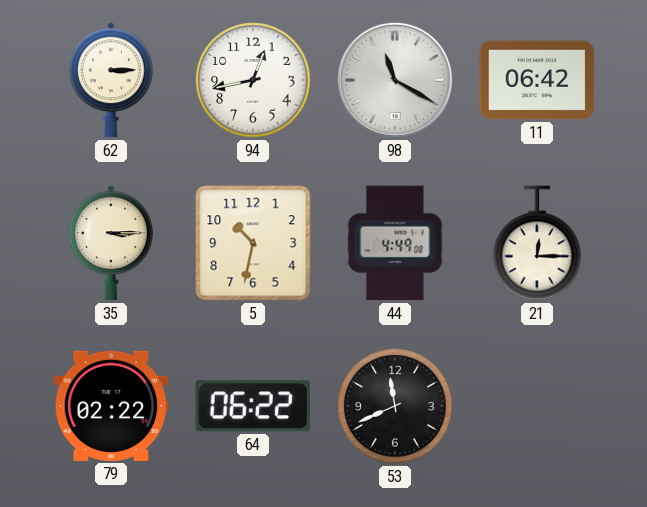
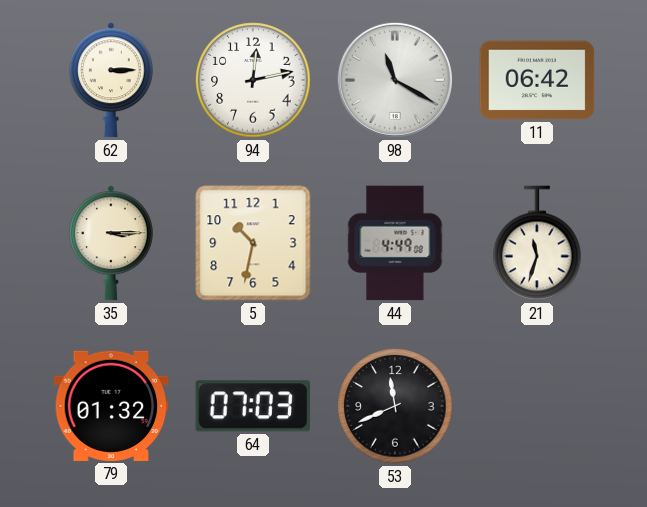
94: 12:43 -> 12:13 (253, 80)
21: 12:15 -> 11:33 (537, 243)
79: 02:22 -> 01:32 (111, 406)
64: 06:22 -> 07:03 (252, 406)
